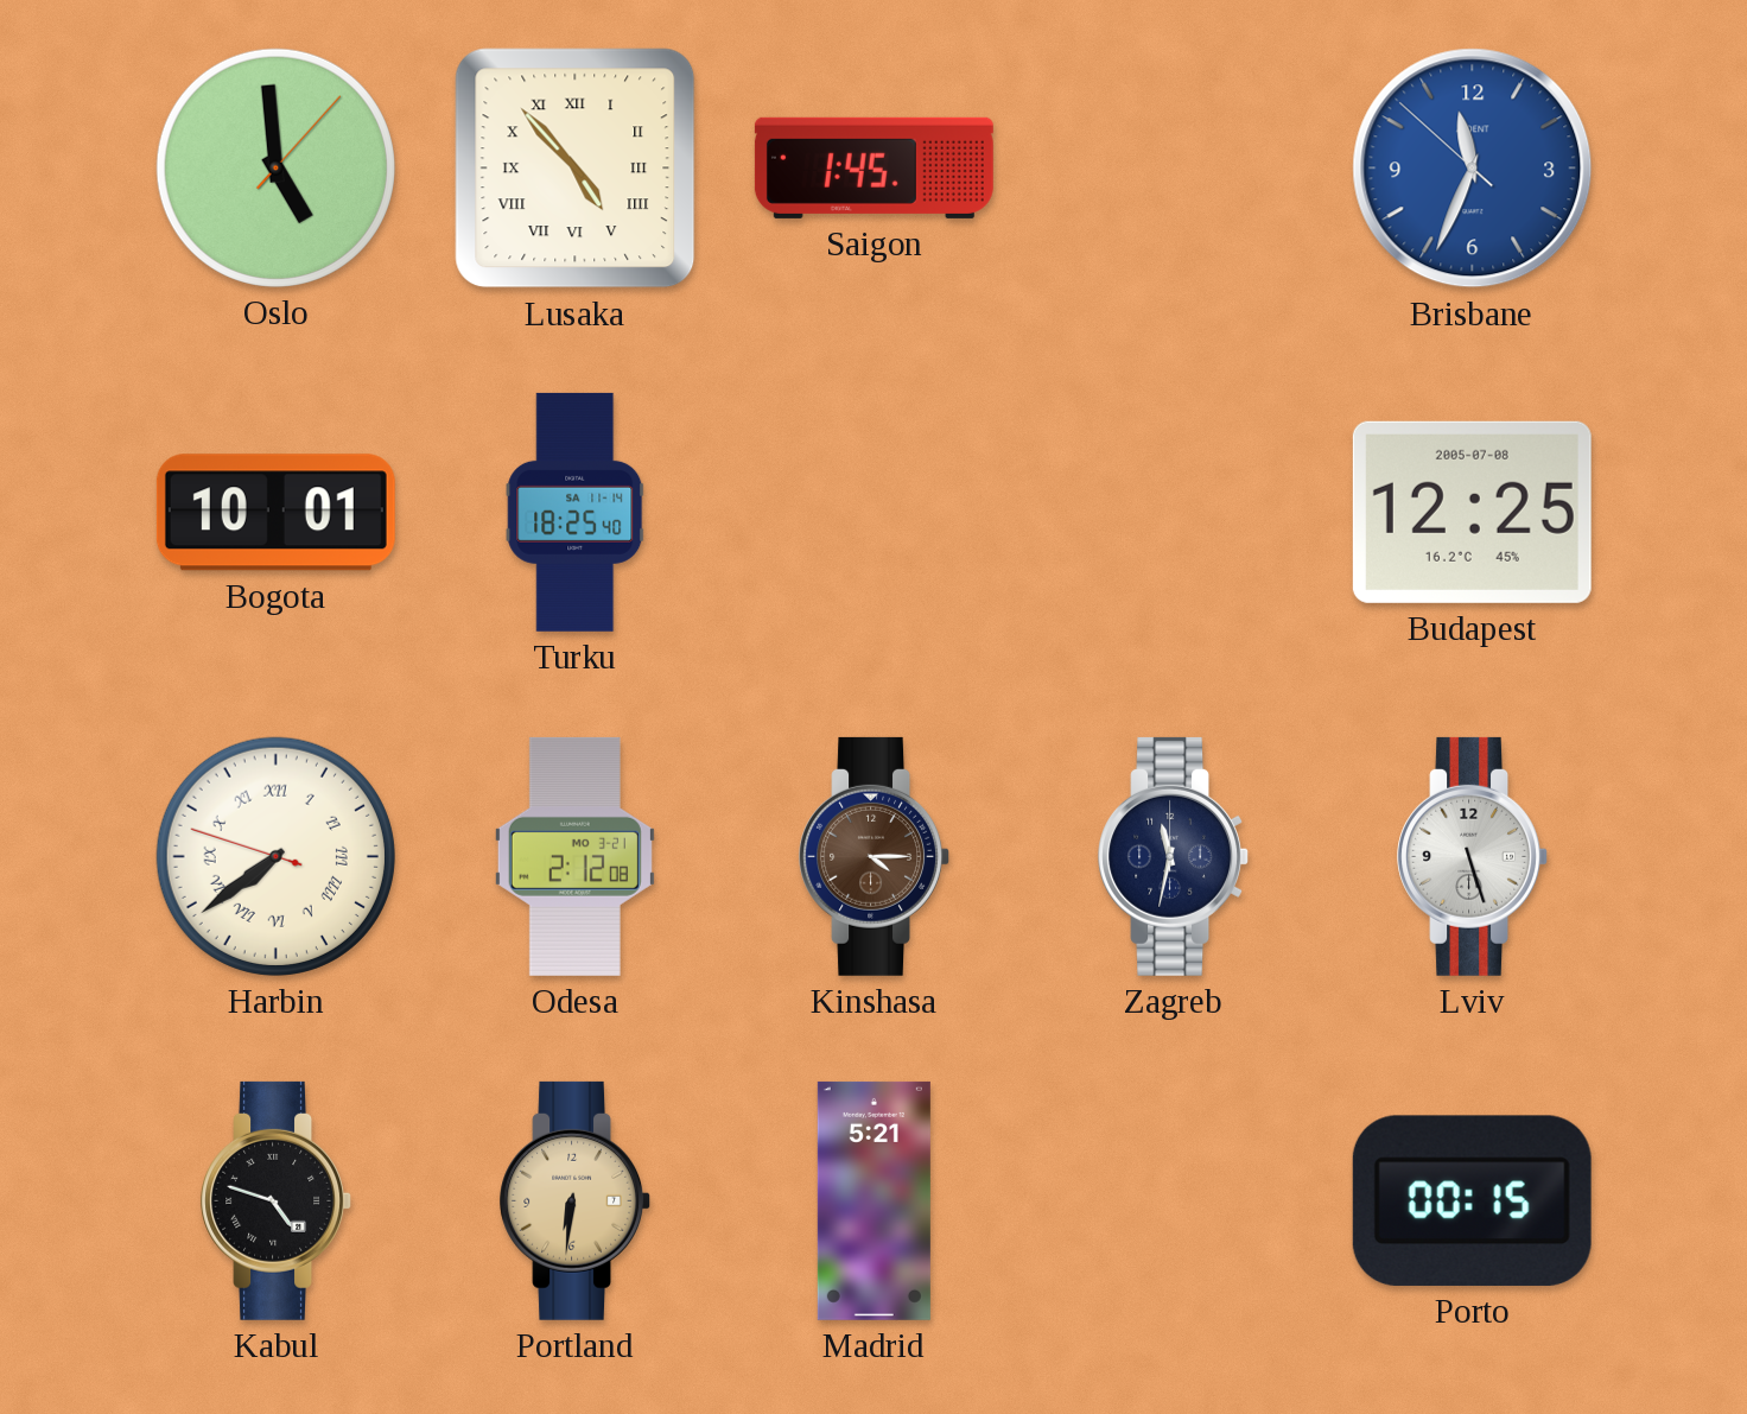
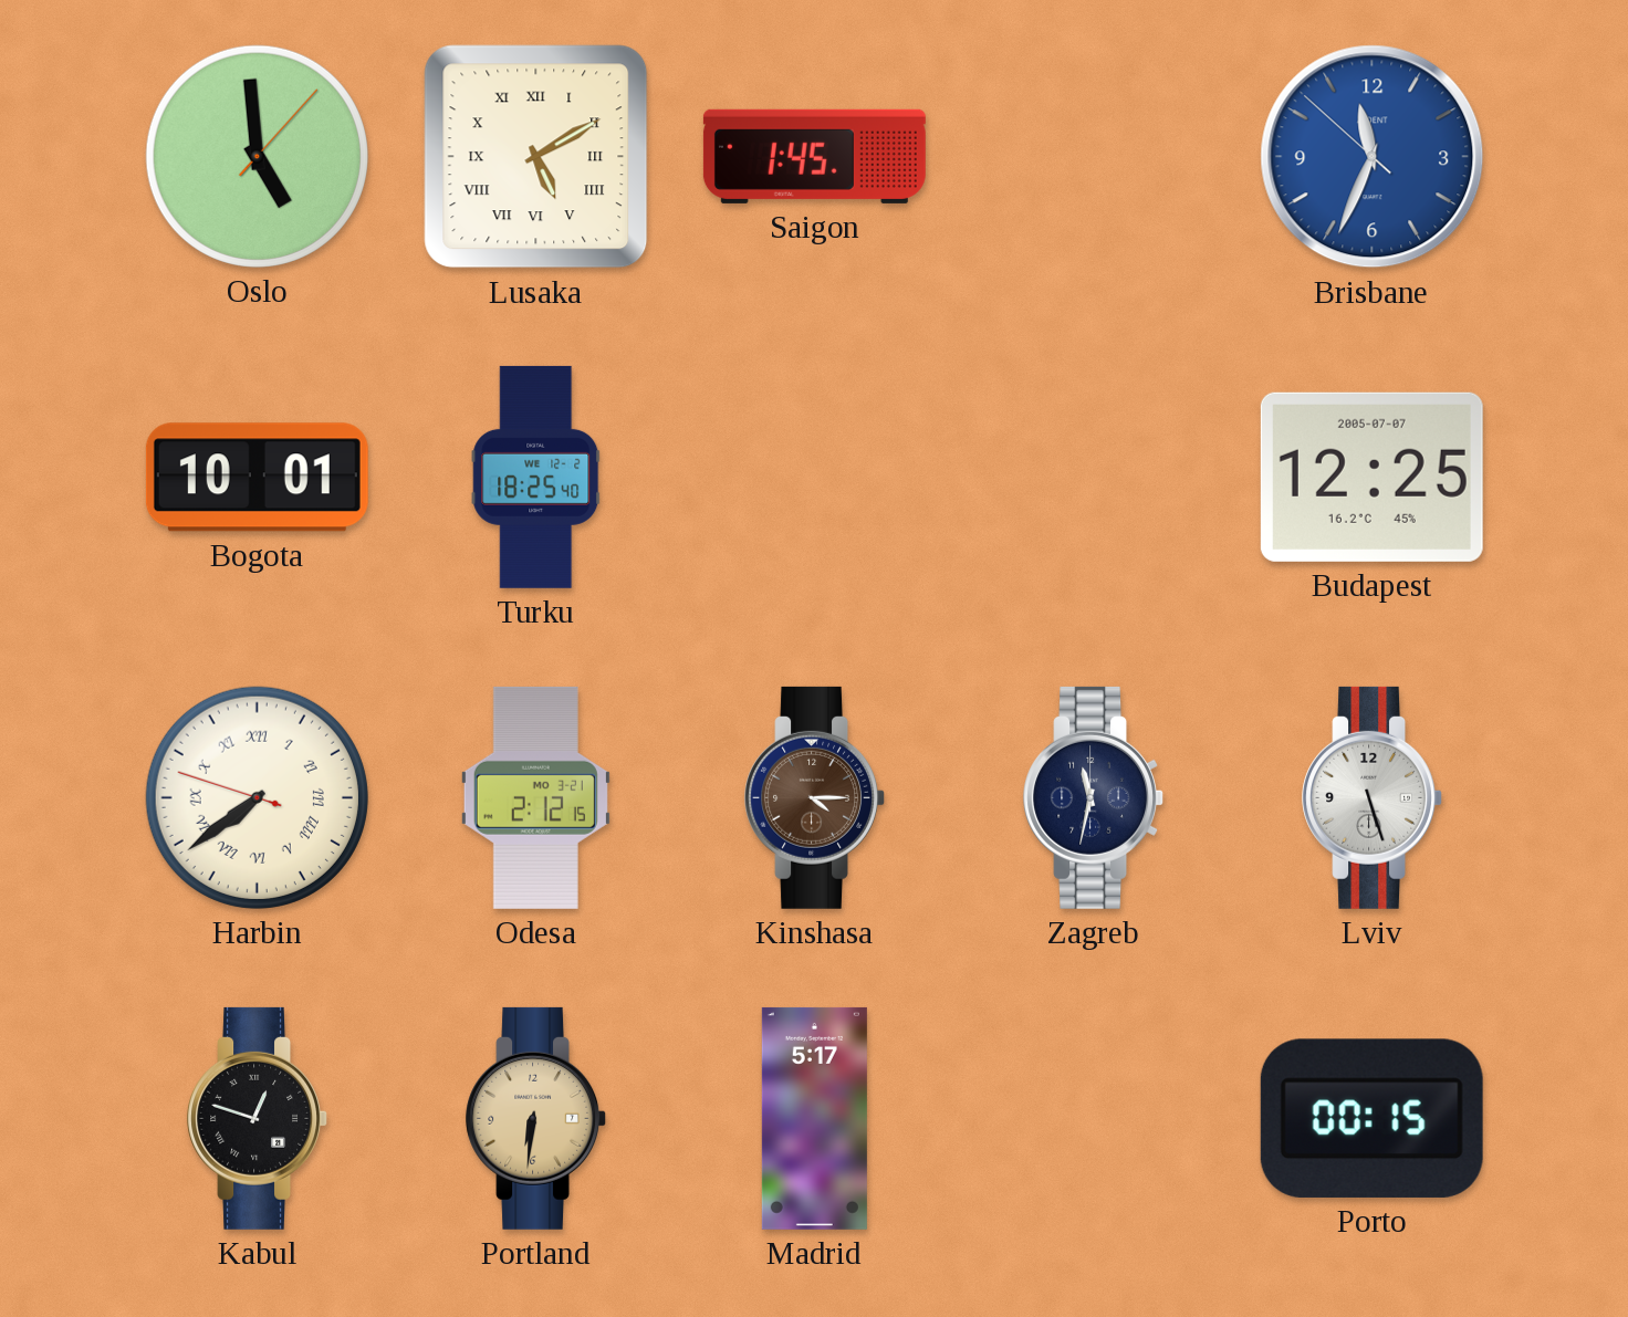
Lusaka: 4:53 -> 5:10 (536, 157)
Turku date: SA 11-14 -> WE 12-2 (536, 477)
Budapest date: 2005-07-08 -> 2005-07-07 (1371, 477)
Odesa: 2:12:08 -> 2:12:15 (535, 797)
Kabul: 4:48 -> 12:48 (257, 1118)
Madrid: 5:21 -> 5:17 (814, 1118)
